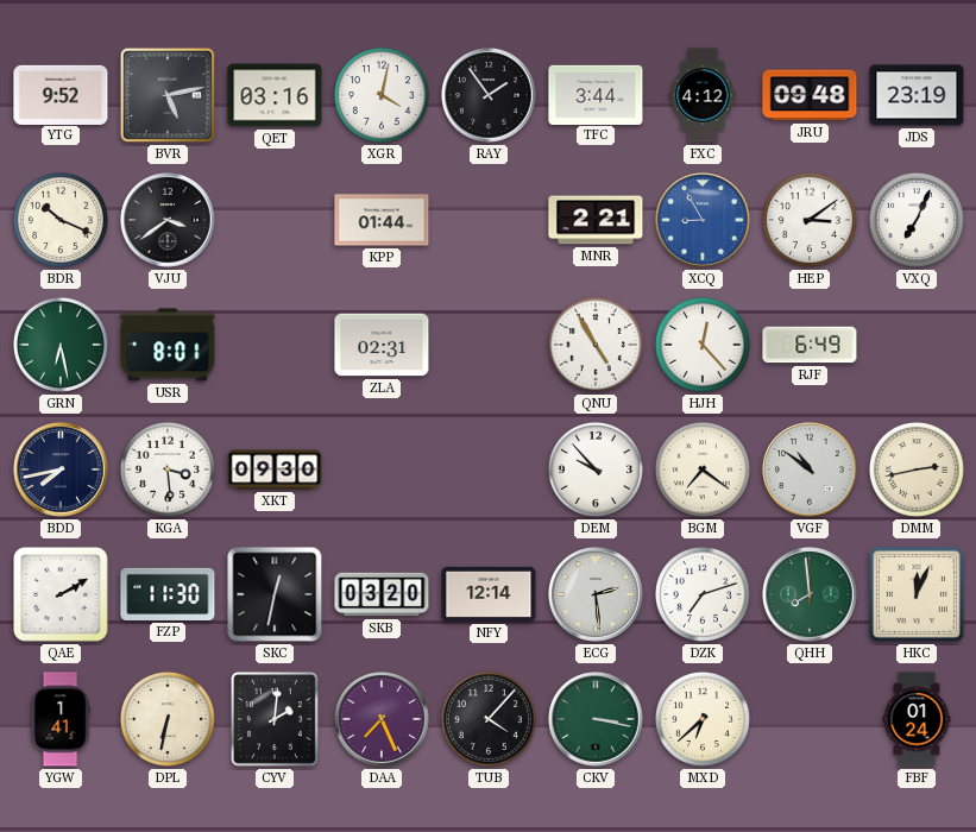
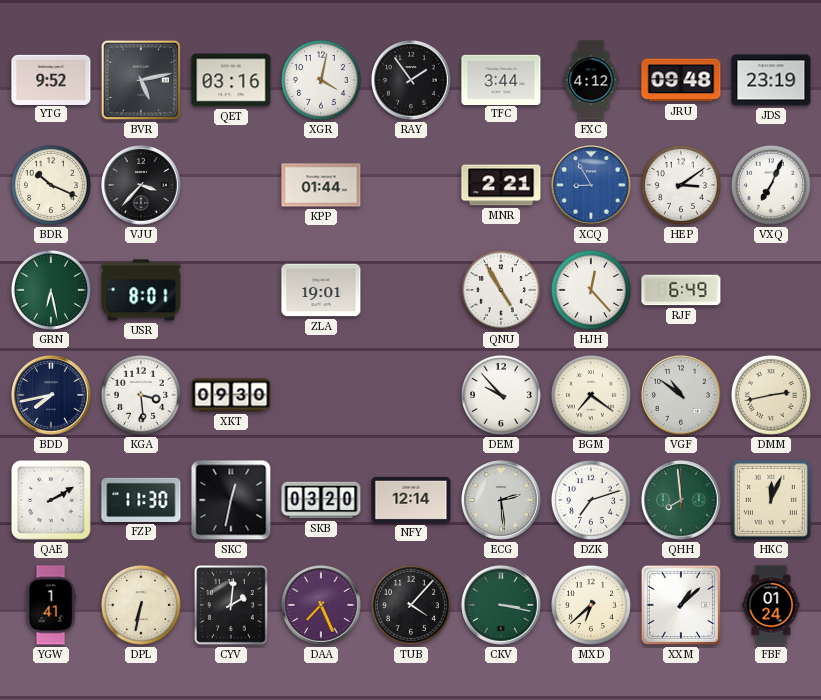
VJU: 3:39 -> 3:37 (141, 185)
ZLA: 02:31 -> 19:01 (321, 290)
XXM: none -> 1:08 (681, 605)
